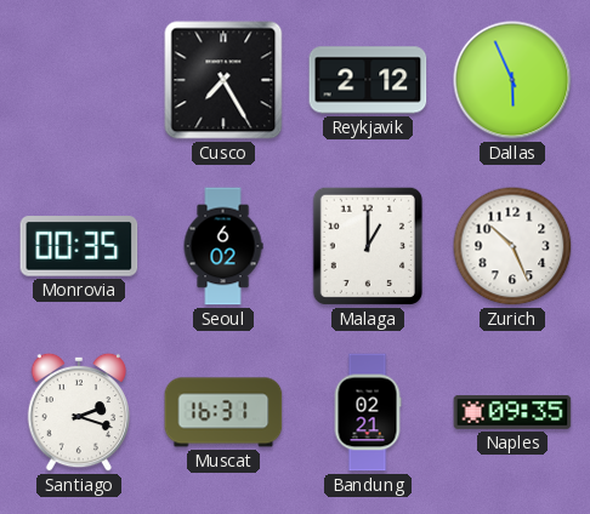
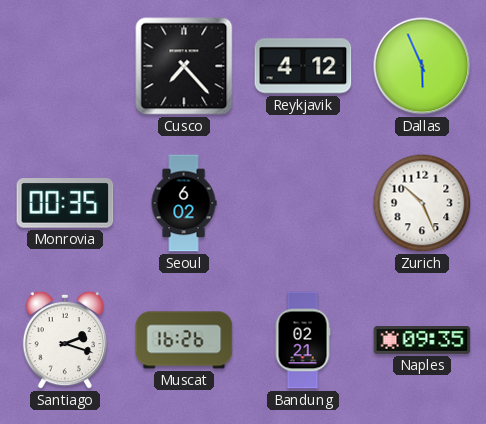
Cusco: 7:25 -> 7:23 (184, 66)
Reykjavik: 2:12 -> 4:12 (303, 66)
Malaga: 1:00 -> none (368, 246)
Muscat: 16:31 -> 16:26 (184, 340)
